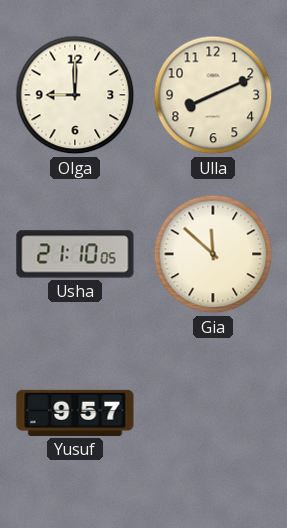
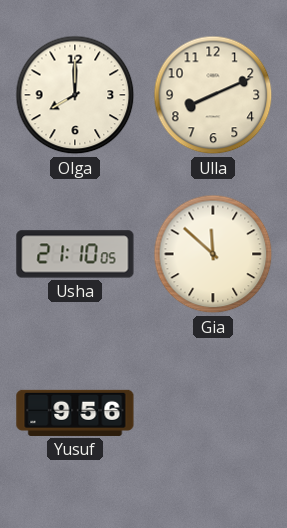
Olga: 9:00 -> 8:00 (75, 95)
Yusuf: 9:57 -> 9:56 (75, 413)
